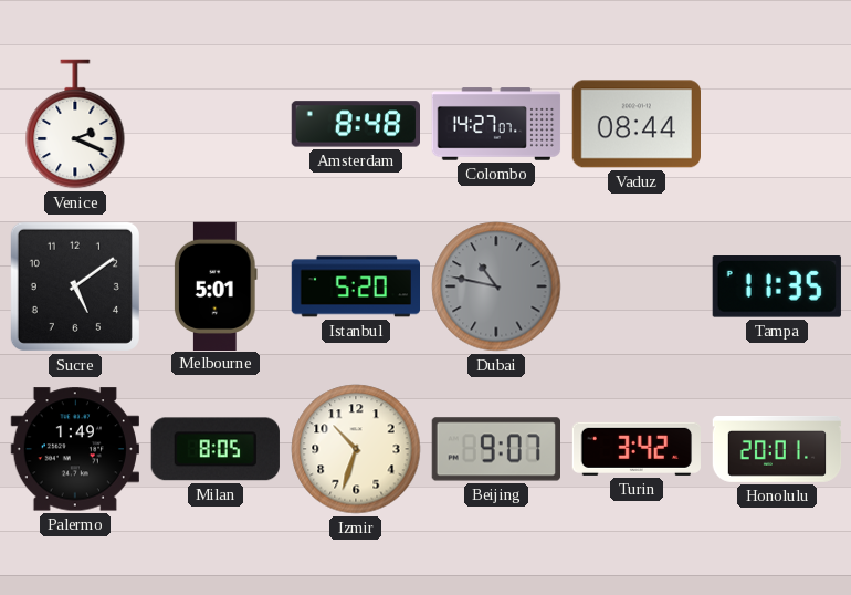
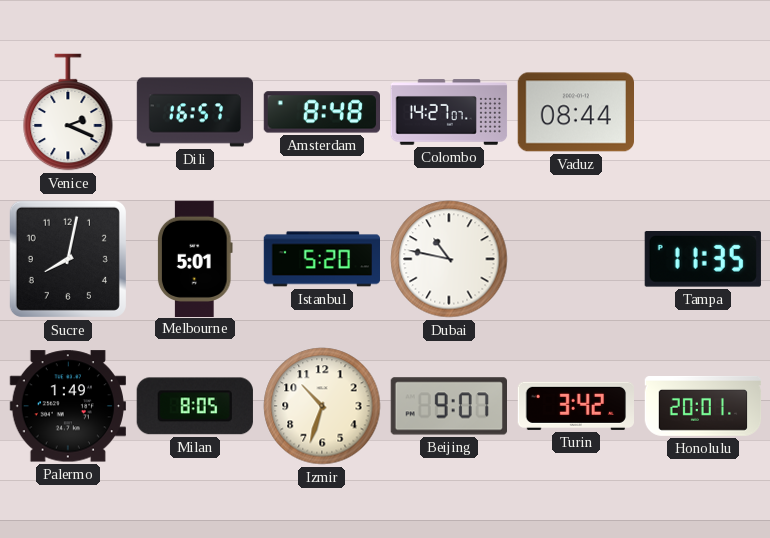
Dili: none -> 16:57 (195, 112)
Sucre: 5:09 -> 8:02 (68, 259)
Dubai dial: grey -> white (449, 259)
